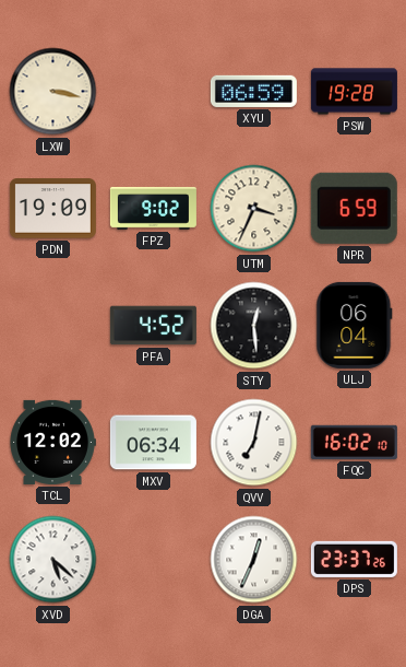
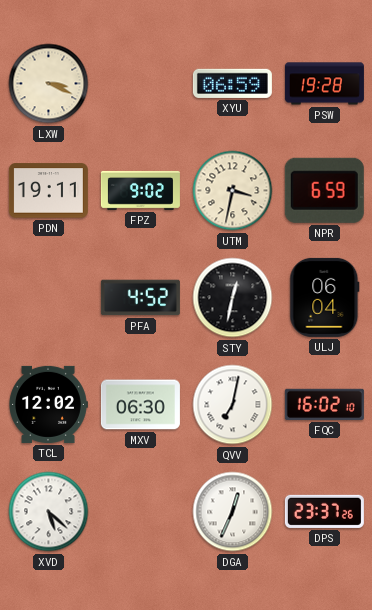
LXW: 3:17 -> 3:19 (49, 84)
PDN: 19:09 -> 19:11 (48, 191)
UTM: 3:34 -> 3:32 (233, 191)
STY: 12:29 -> 12:32 (233, 298)
MXV: 06:34 -> 06:30 (140, 405)
